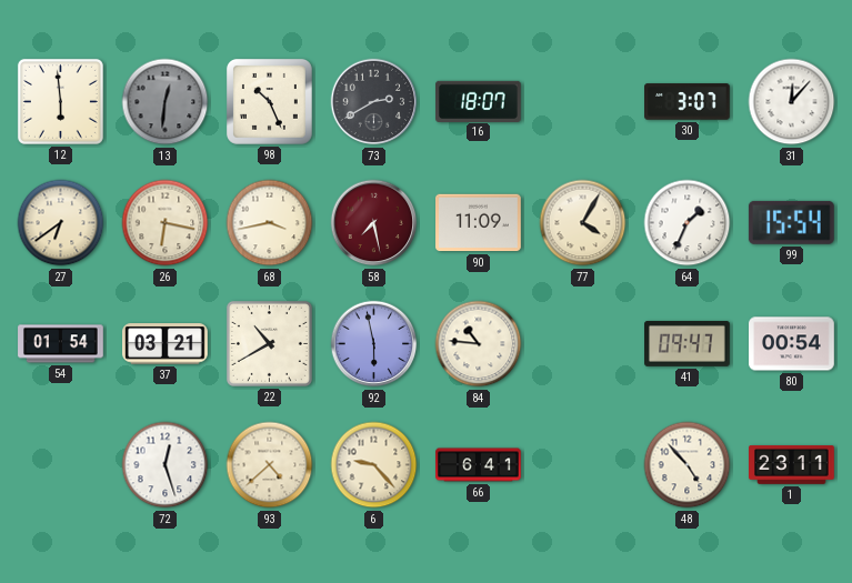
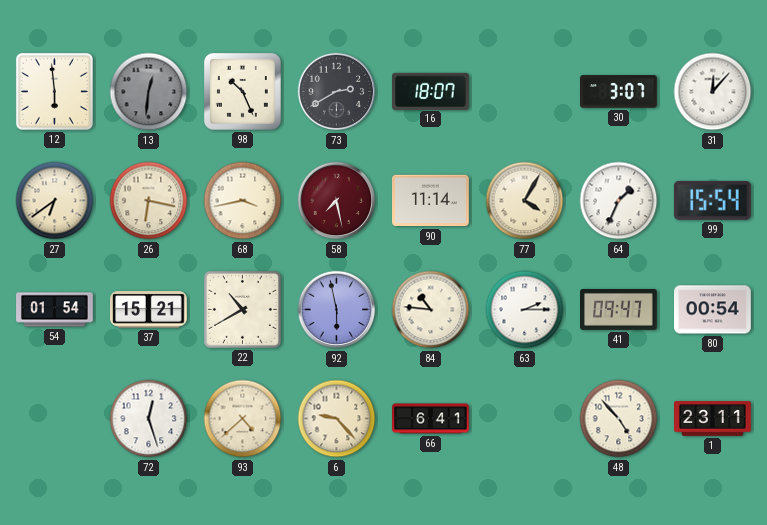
90: 11:09 -> 11:14 (431, 201)
37: 03:21 -> 15:21 (149, 310)
63: none -> 2:15 (525, 310)
